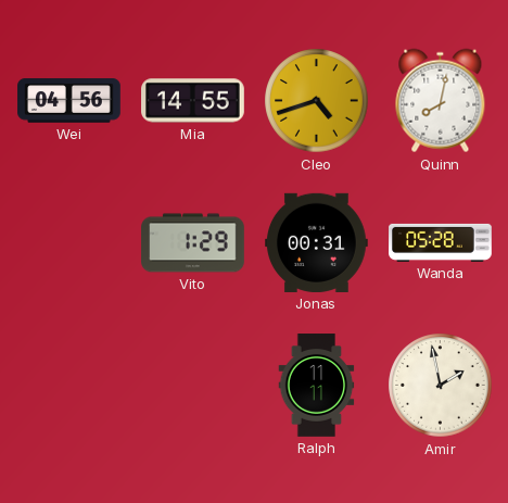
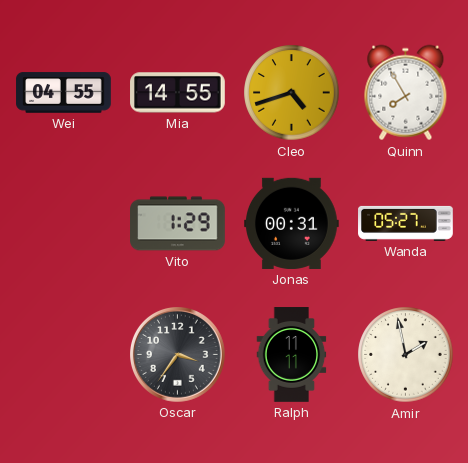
Wei: 04:56 -> 04:55 (64, 93)
Quinn: 8:02 -> 7:55 (406, 93)
Wanda: 05:28 -> 05:27 (406, 223)
Oscar: none -> 3:36 (178, 355)
